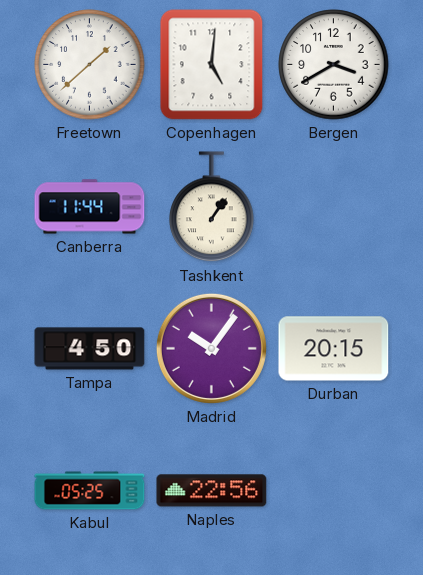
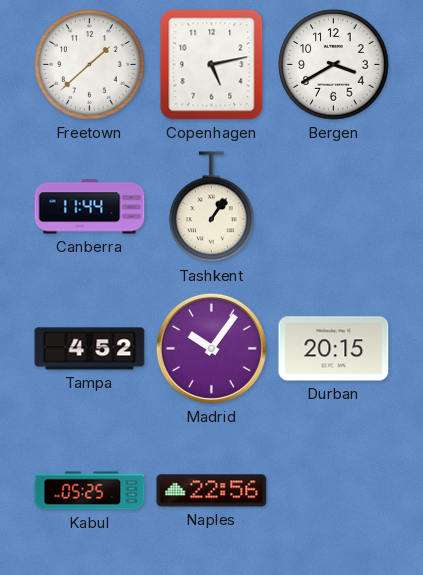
Copenhagen: 5:01 -> 5:13 (212, 65)
Tampa: 4:50 -> 4:52 (90, 349)
